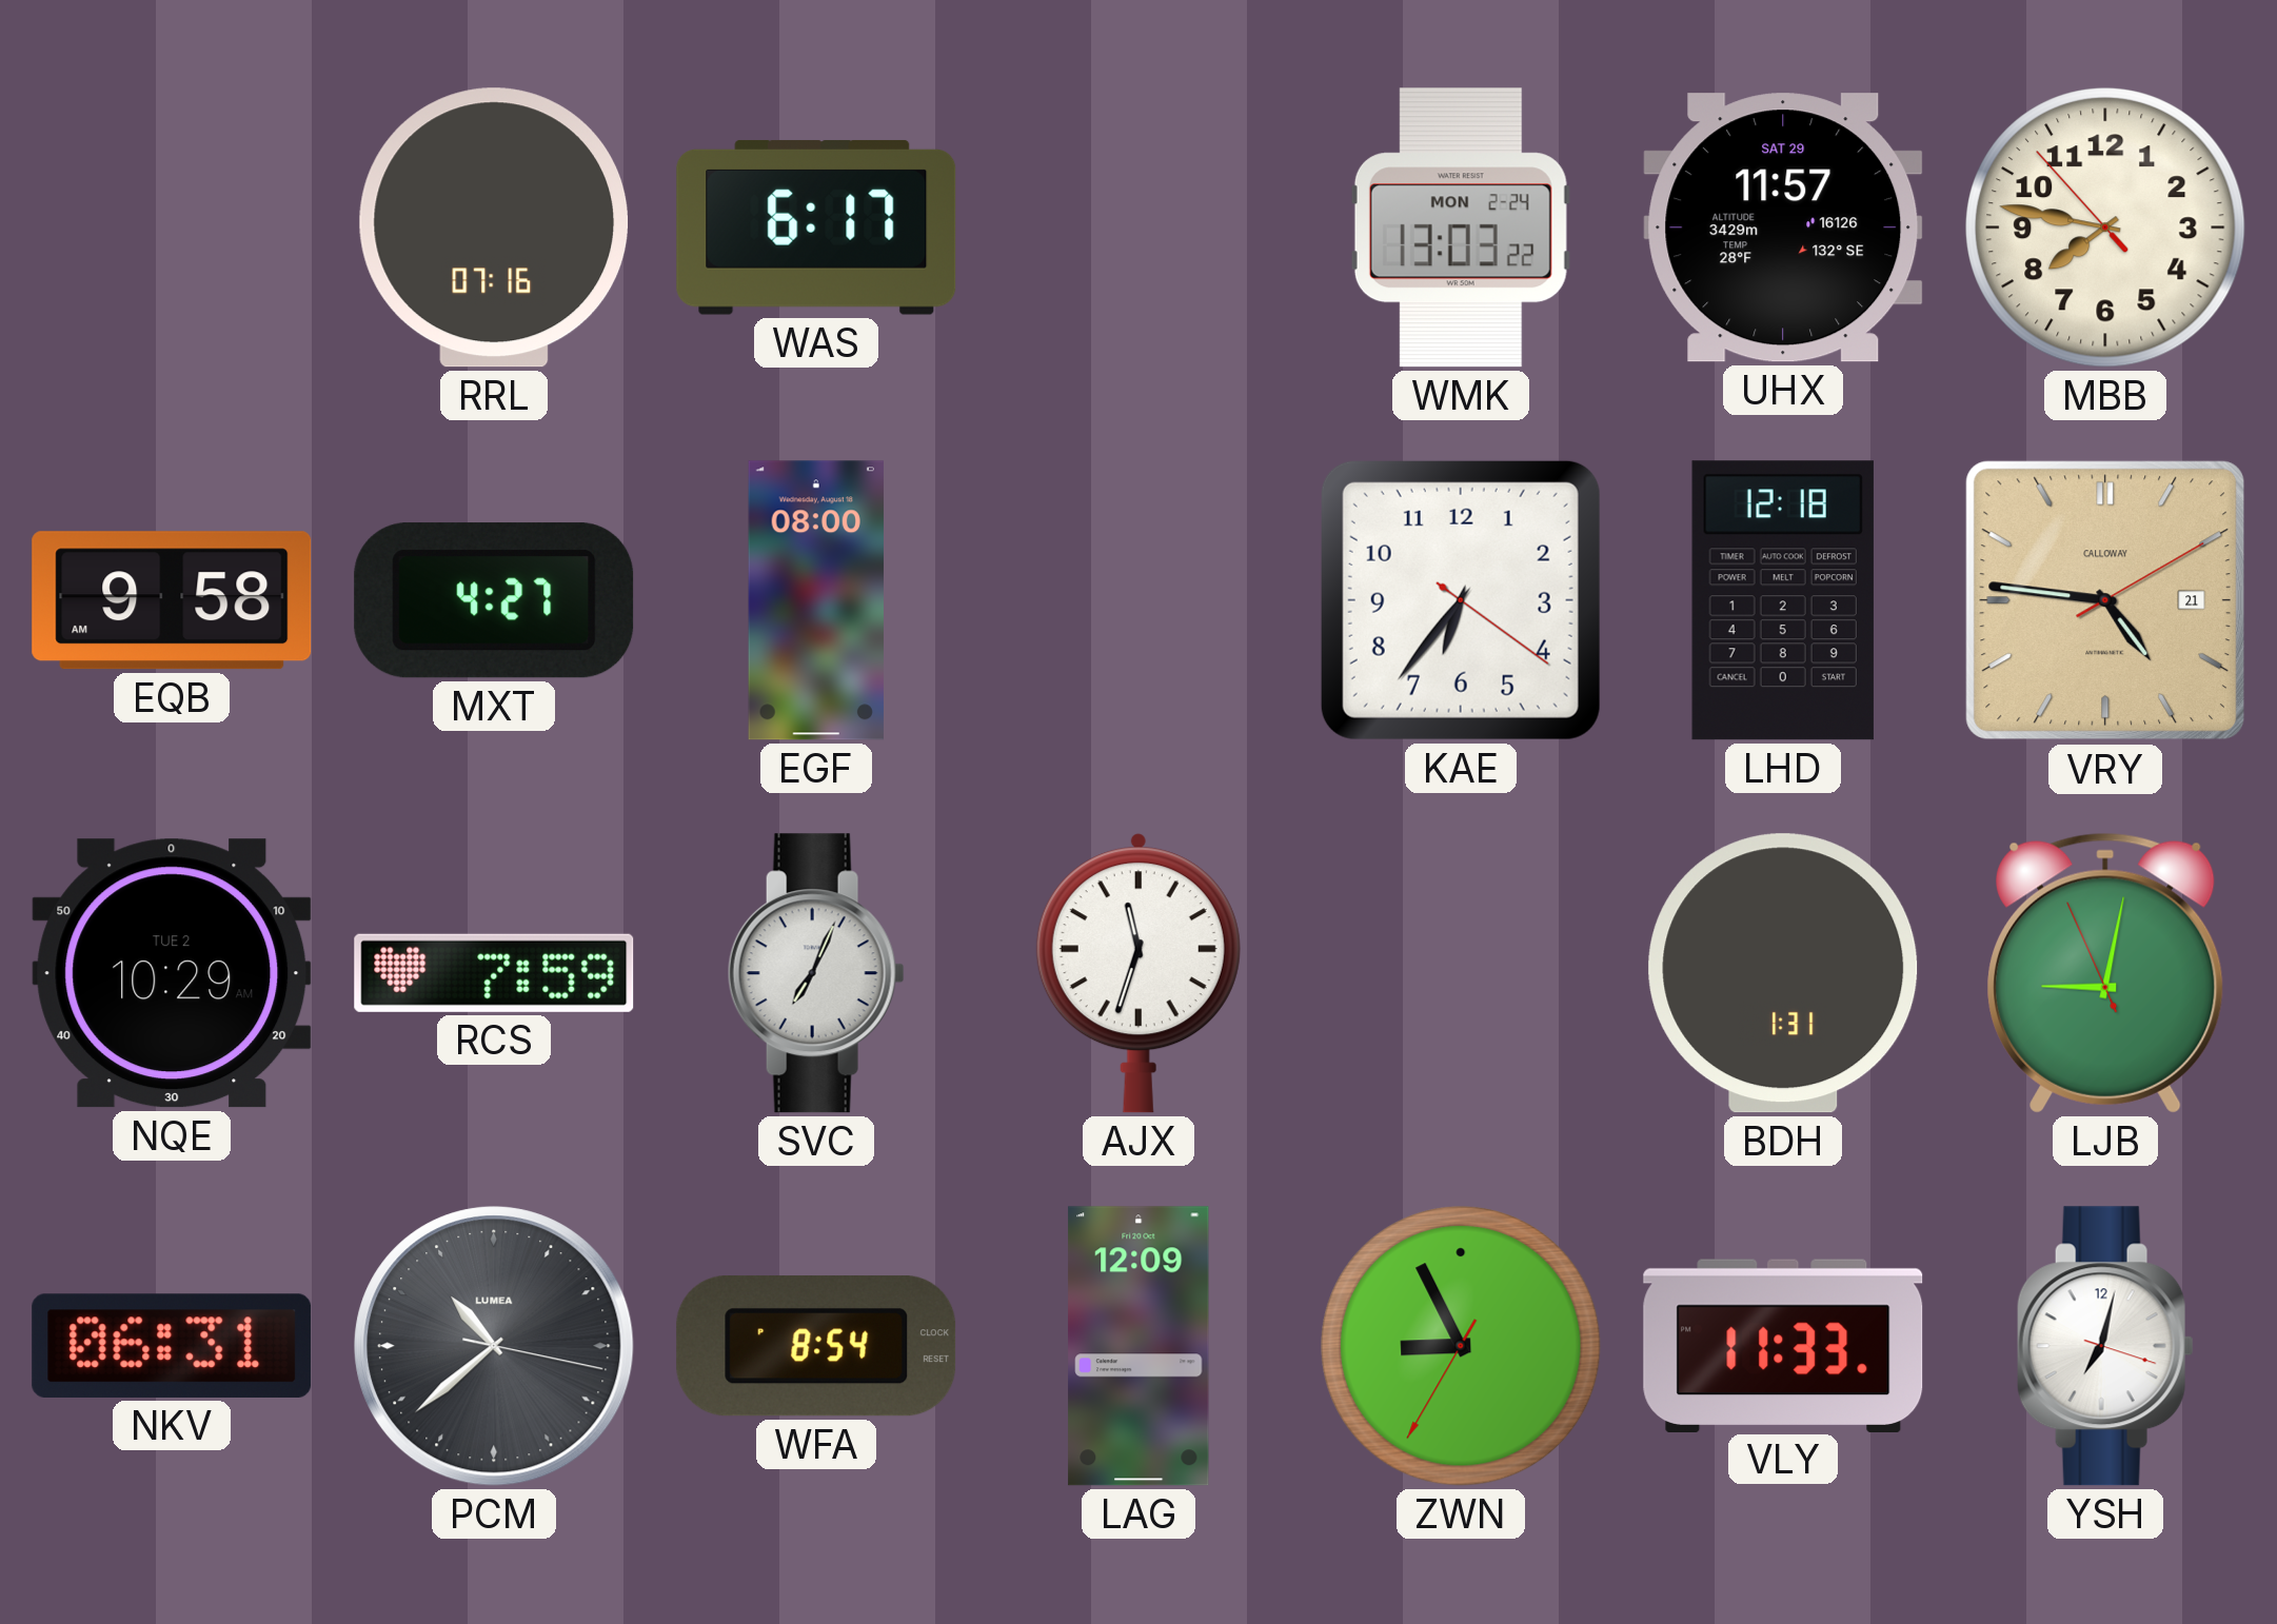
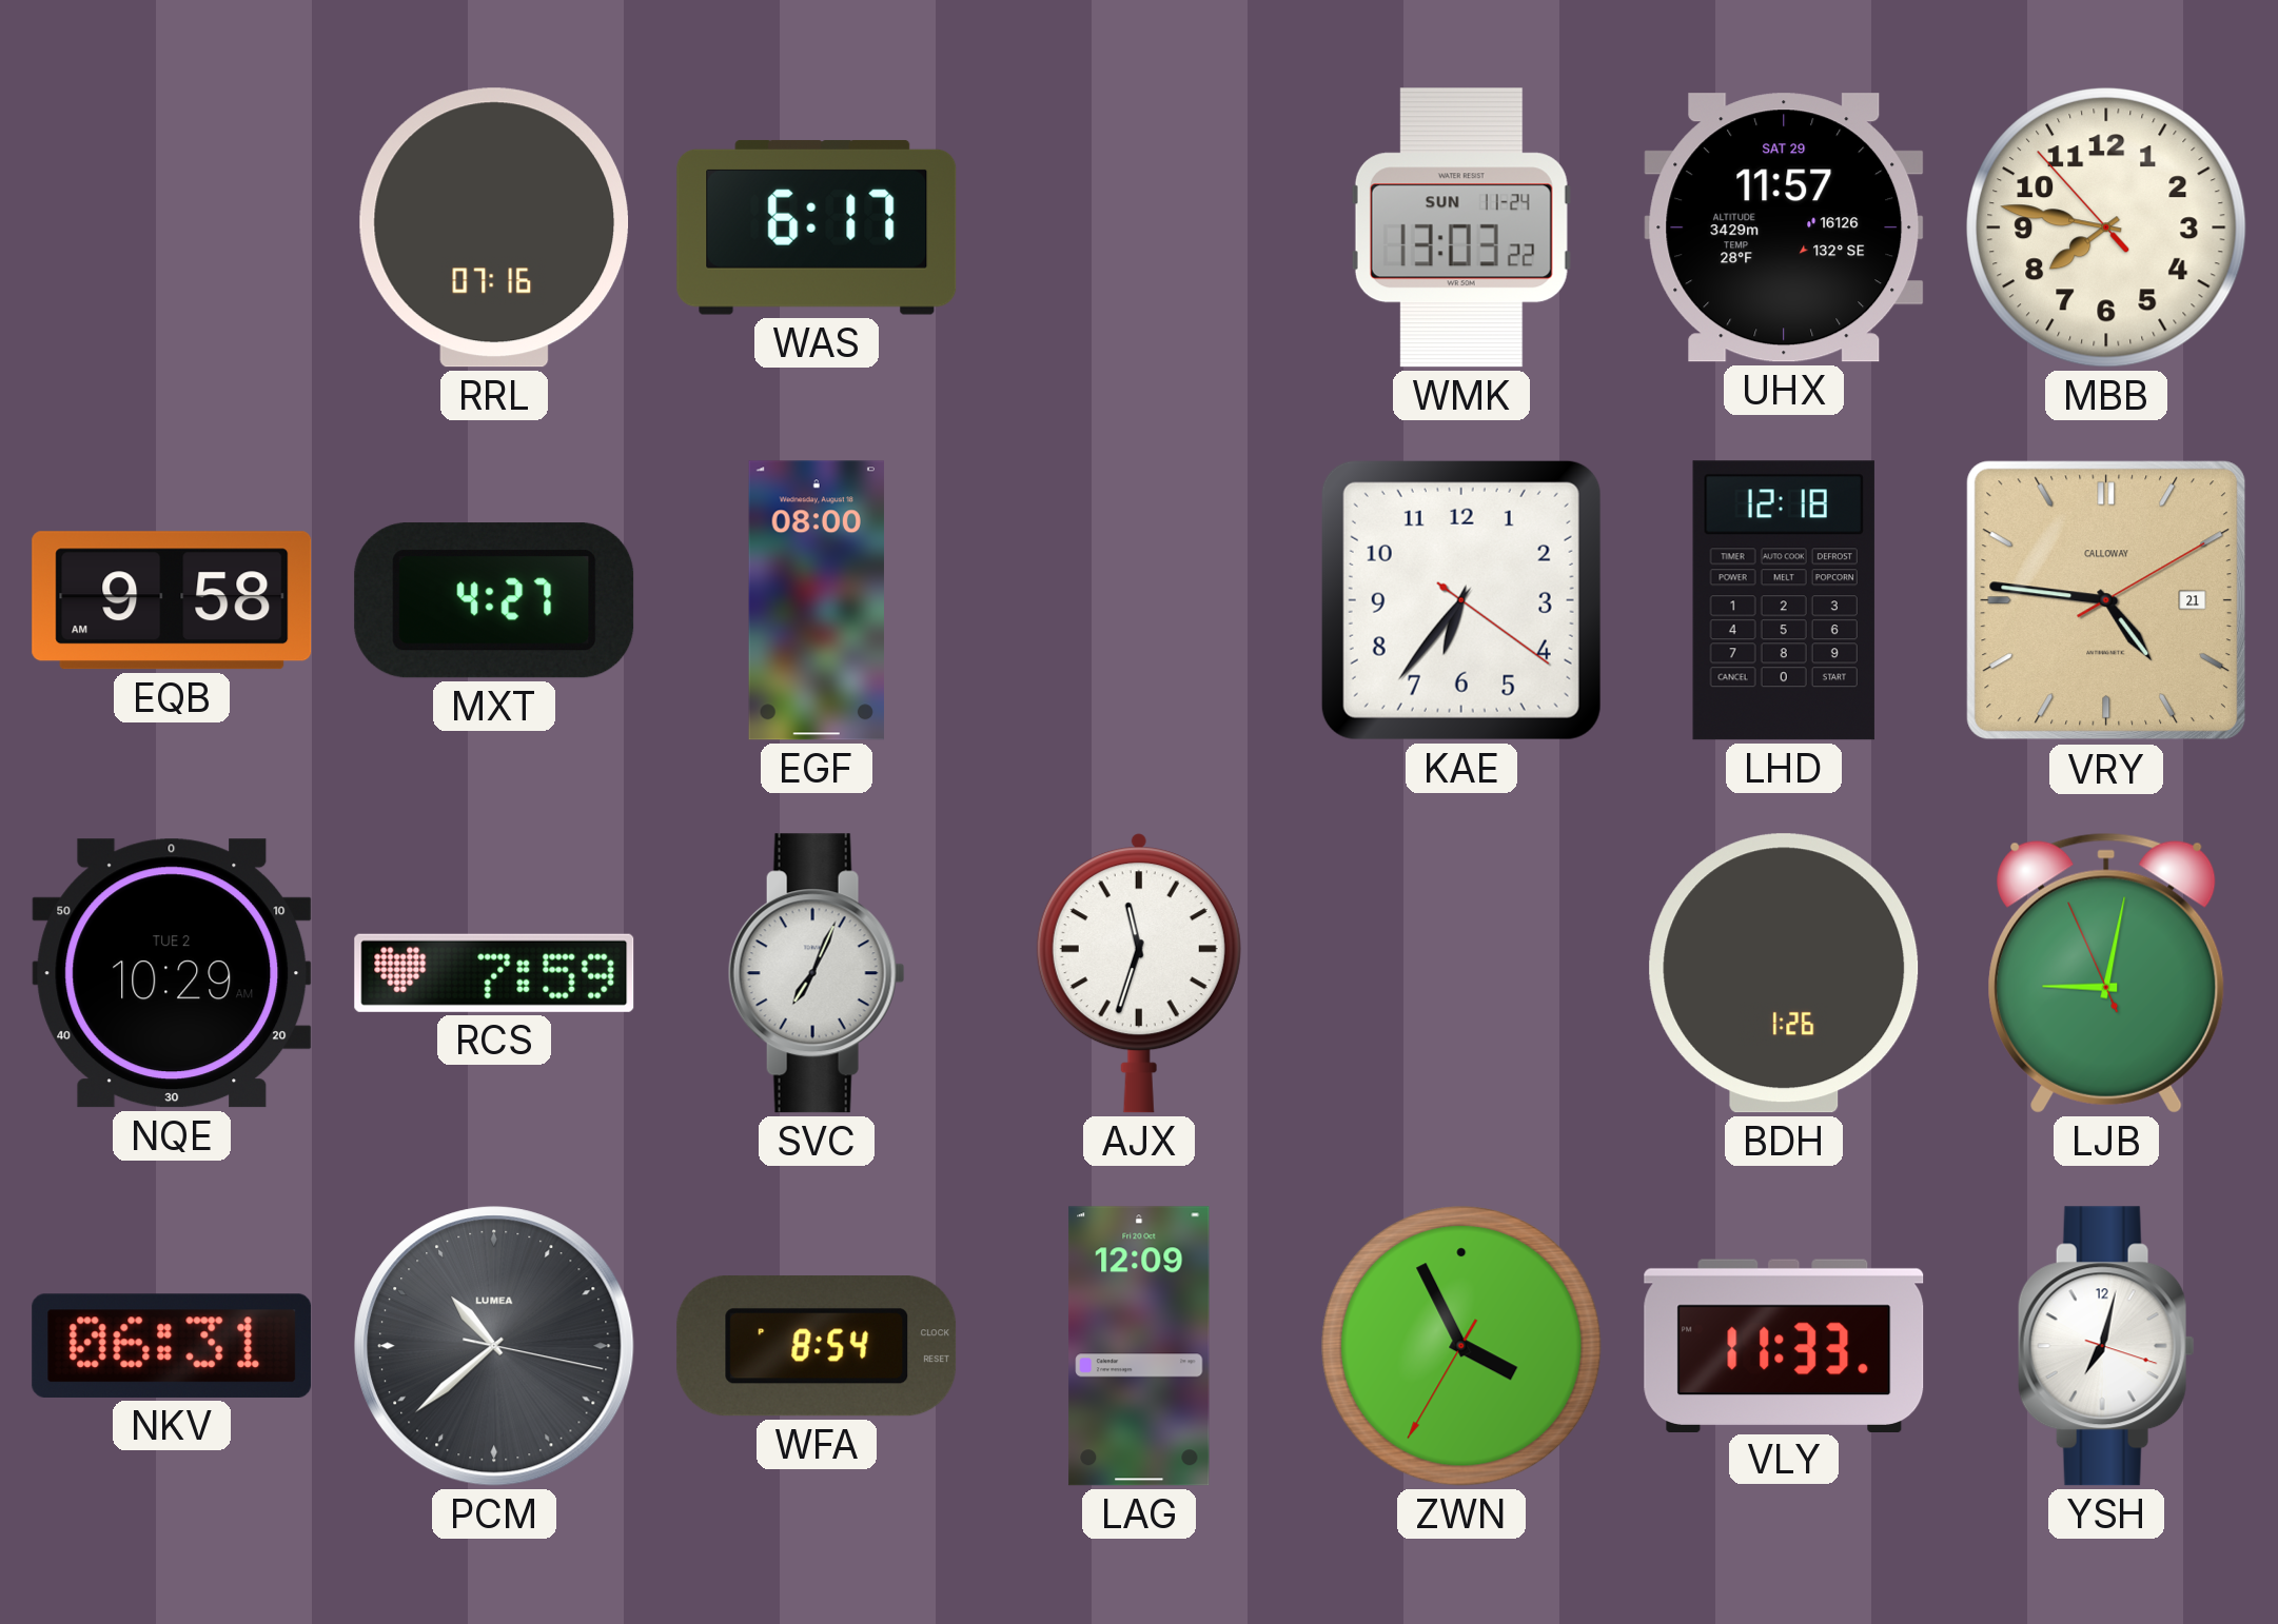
WMK date: MON 2-24 -> SUN 11-24 (1461, 227)
BDH: 1:31 -> 1:26 (1784, 973)
ZWN: 8:55 -> 3:55 (1461, 1346)
